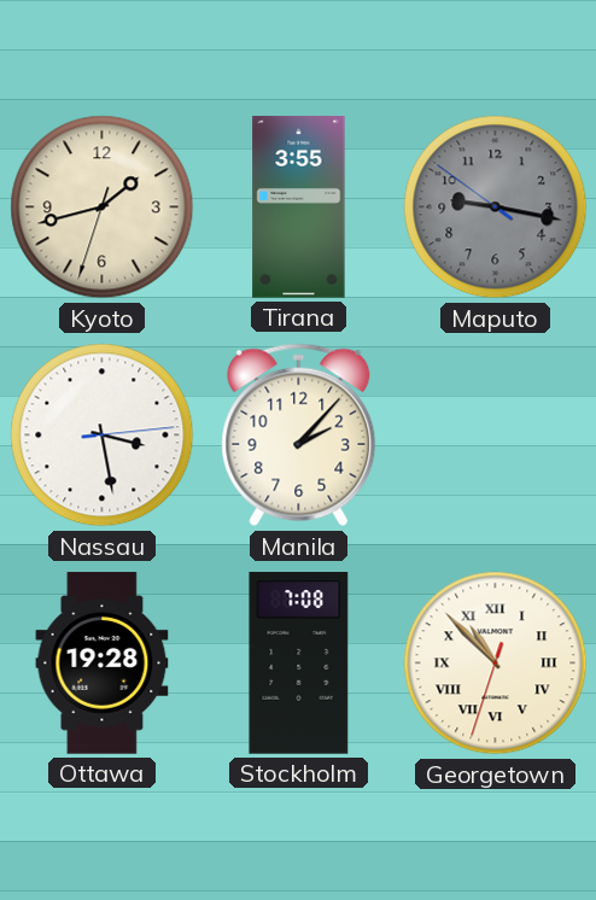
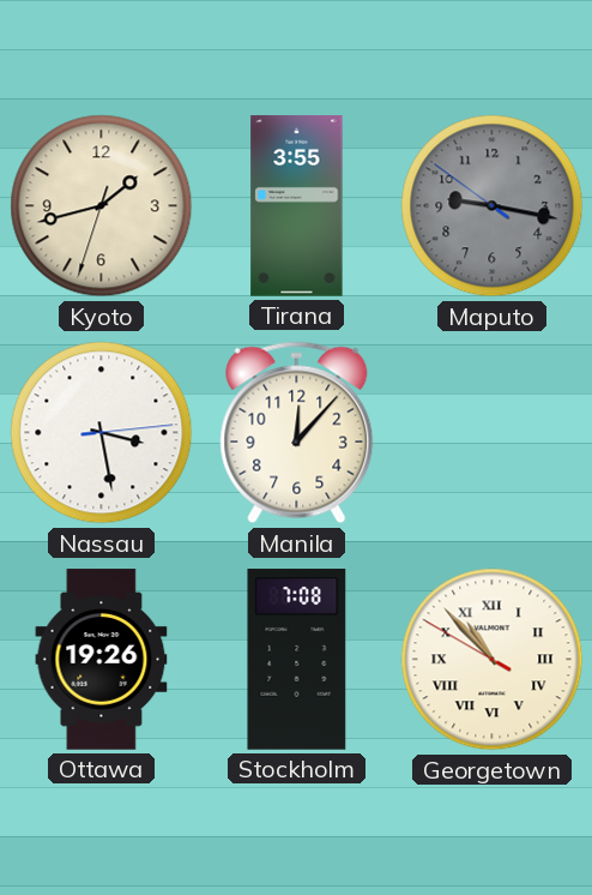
Manila: 2:07 -> 12:07 (297, 433)
Ottawa: 19:28 -> 19:26 (102, 660)
Georgetown: 10:52:33 -> 10:52:50 (493, 660)
